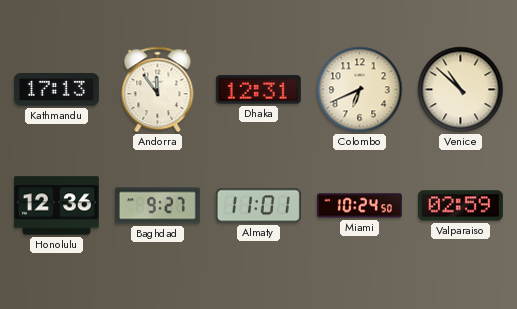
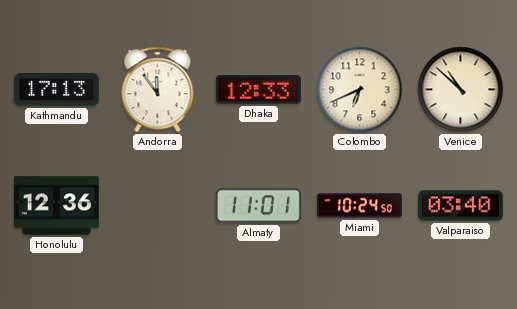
Dhaka: 12:31 -> 12:33 (258, 90)
Baghdad: 9:27 -> none (157, 206)
Valparaiso: 02:59 -> 03:40 (460, 206)
